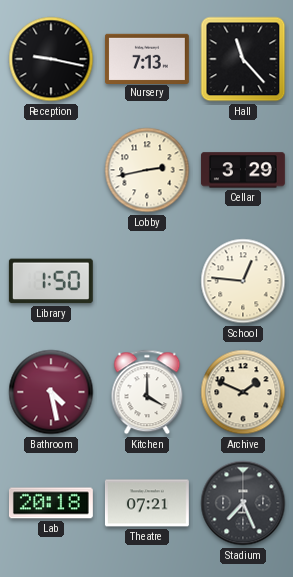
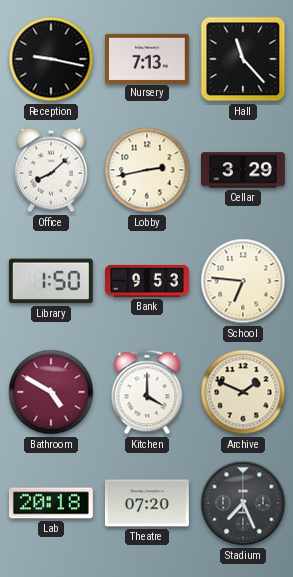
Office: none -> 8:08 (51, 170)
Bank: none -> 9:53 (148, 281)
School: 12:46 -> 6:46 (243, 281)
Bathroom: 4:28 -> 4:50 (51, 392)
Theatre: 07:21 -> 07:20 (147, 503)
